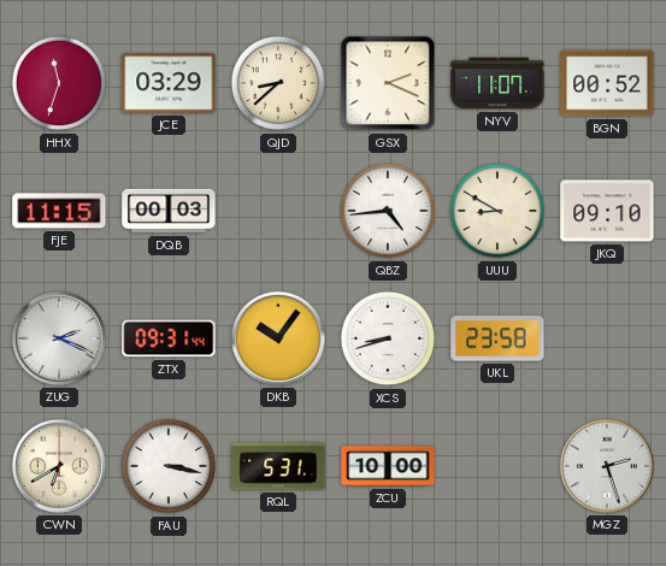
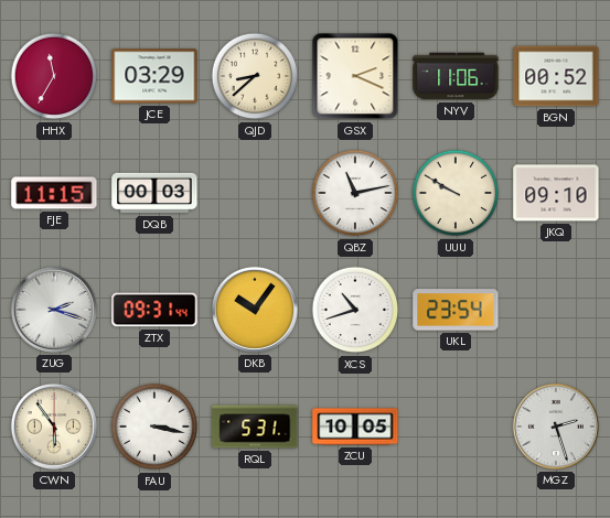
HHX: 11:33 -> 11:35 (54, 76)
NYV: 11:07 -> 11:06 (456, 76)
QBZ: 4:44 -> 11:13 (355, 193)
UUU: 8:50 -> 9:50 (456, 193)
ZUG: 2:19 -> 2:18 (54, 310)
XCS: 8:42 -> 10:42 (355, 310)
UKL: 23:58 -> 23:54 (456, 310)
CWN: 6:40 -> 5:54 (54, 427)
ZCU: 10:00 -> 10:05 (355, 427)
